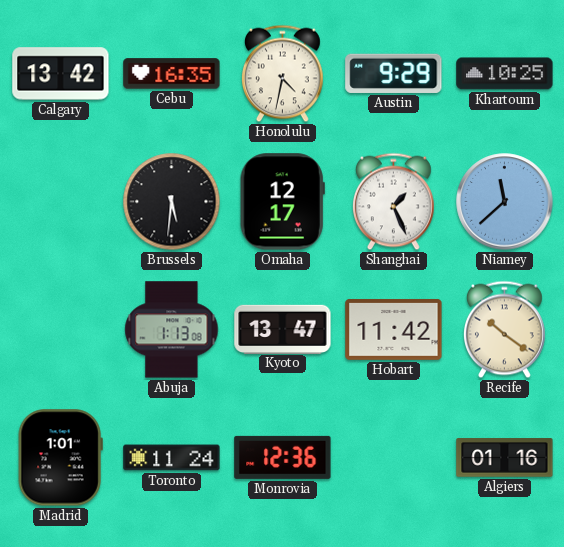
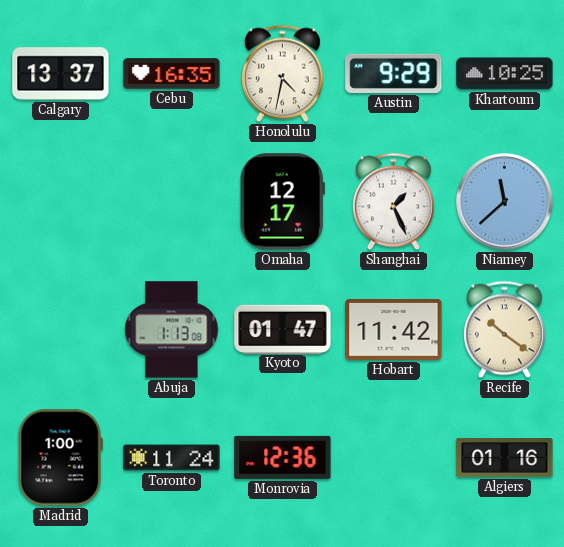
Calgary: 13:42 -> 13:37 (61, 74)
Brussels: 5:31 -> none (172, 202)
Kyoto: 13:47 -> 01:47 (283, 329)
Madrid: 1:01 -> 1:00 (60, 458)
